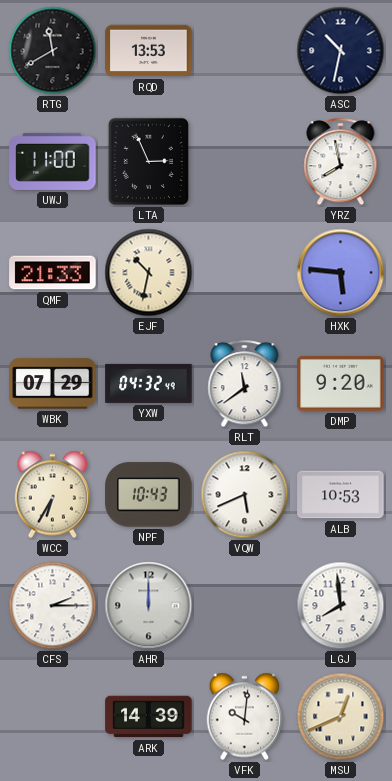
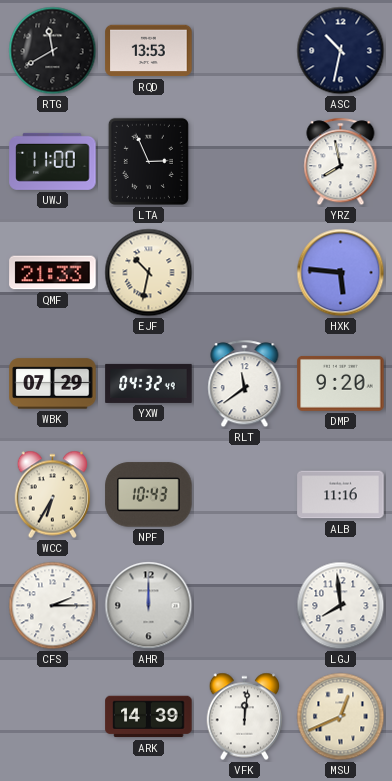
VQW: 5:41 -> none (245, 495)
ALB: 10:53 -> 11:16 (341, 495)
VFK: 10:01 -> 12:01 (245, 717)
